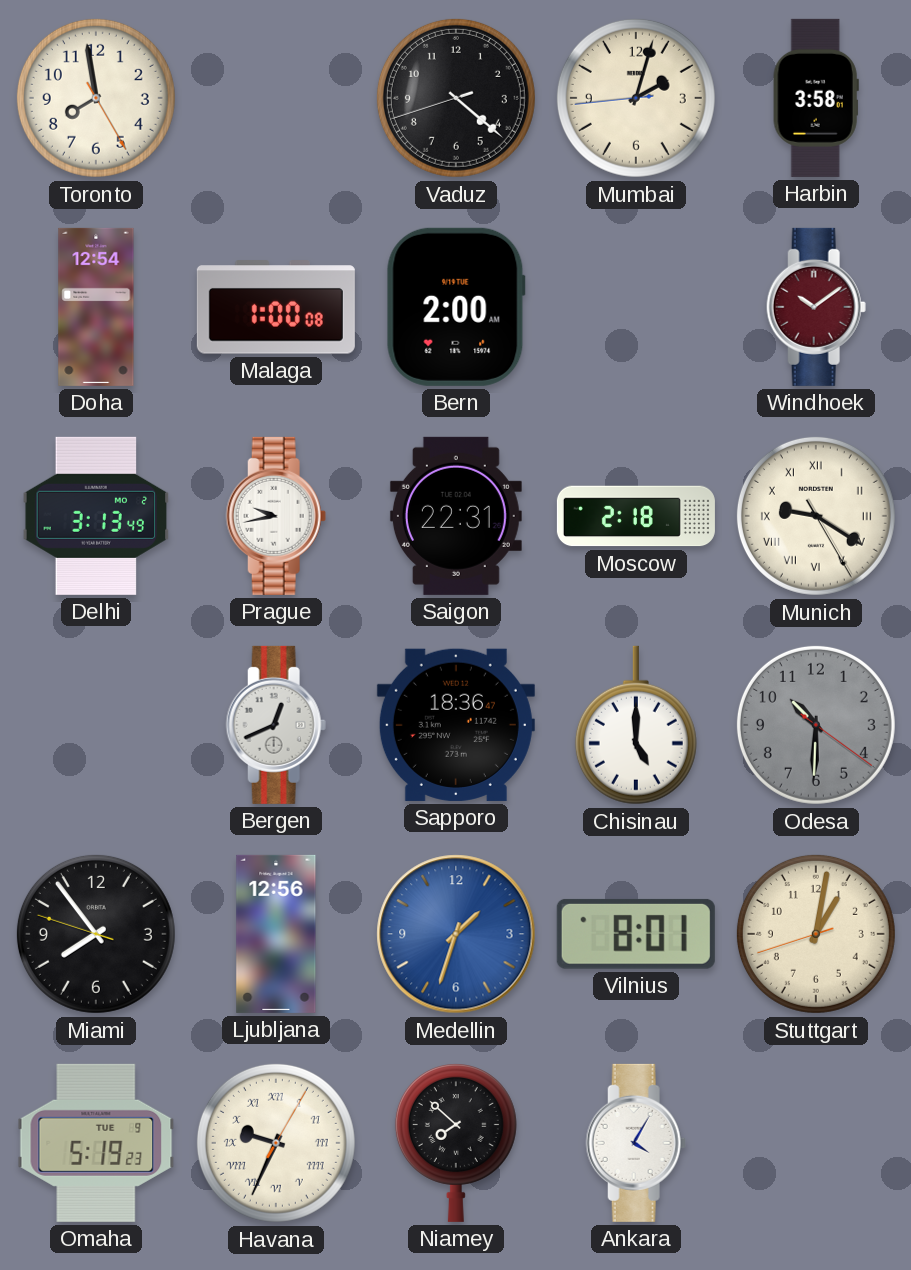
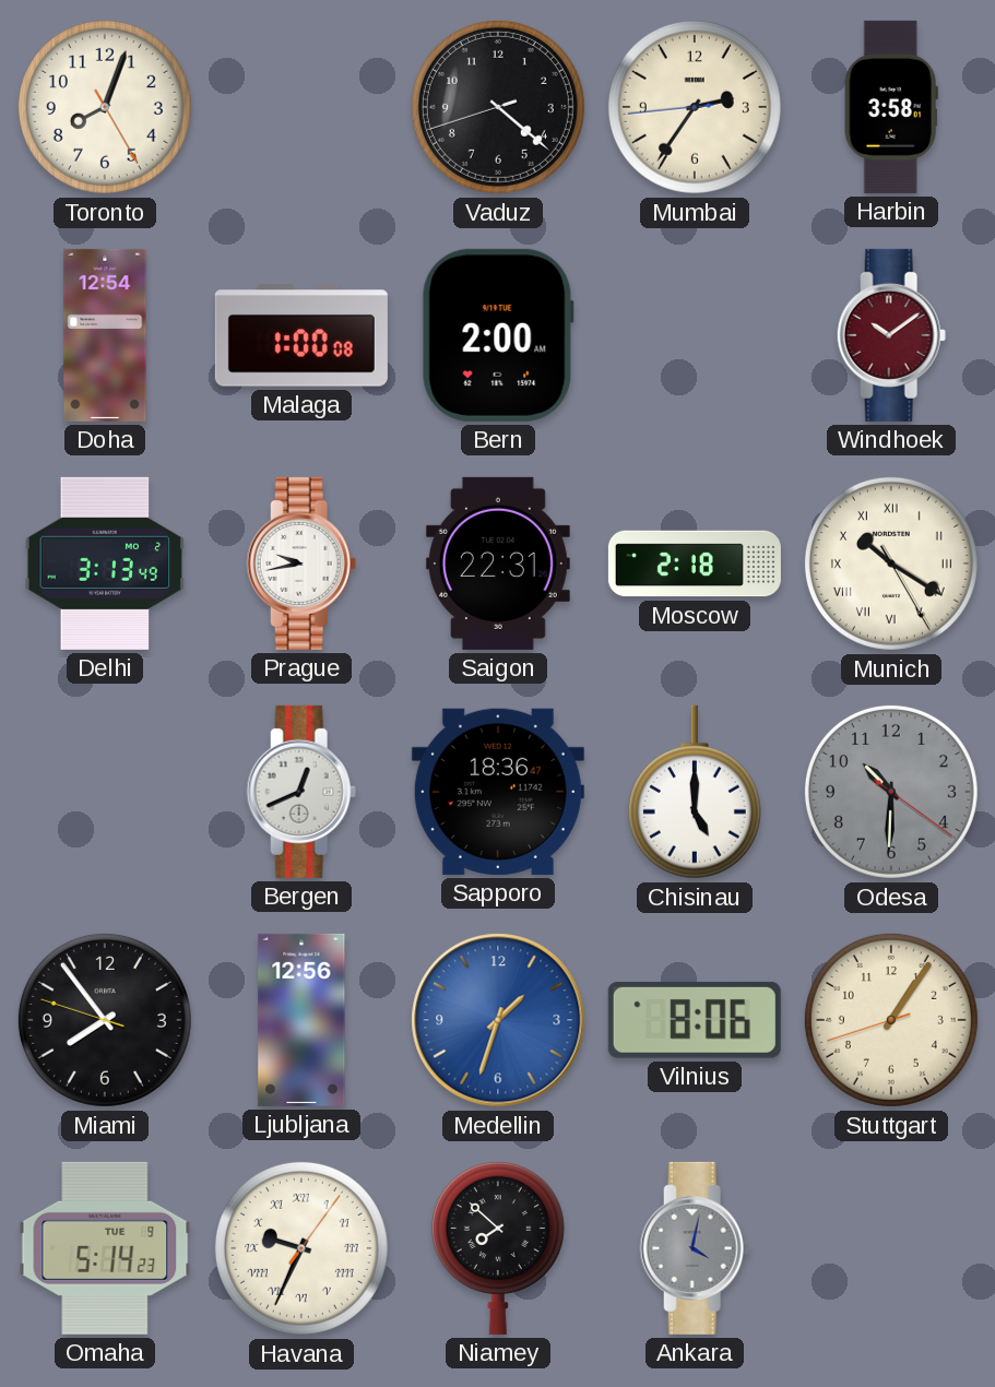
Toronto: 7:58 -> 8:03 (105, 107)
Mumbai: 2:02 -> 2:35 (695, 107)
Munich: 9:20 -> 10:20 (891, 564)
Vilnius: 8:01 -> 8:06 (695, 1020)
Stuttgart: 1:01 -> 1:05 (891, 1020)
Omaha: 5:19 -> 5:14 (105, 1248)
Havana: 9:34:05 -> 9:34:06 (301, 1248)
Ankara: 4:05 -> 4:02 (695, 1248)
Ankara dial: white -> grey (695, 1248)
